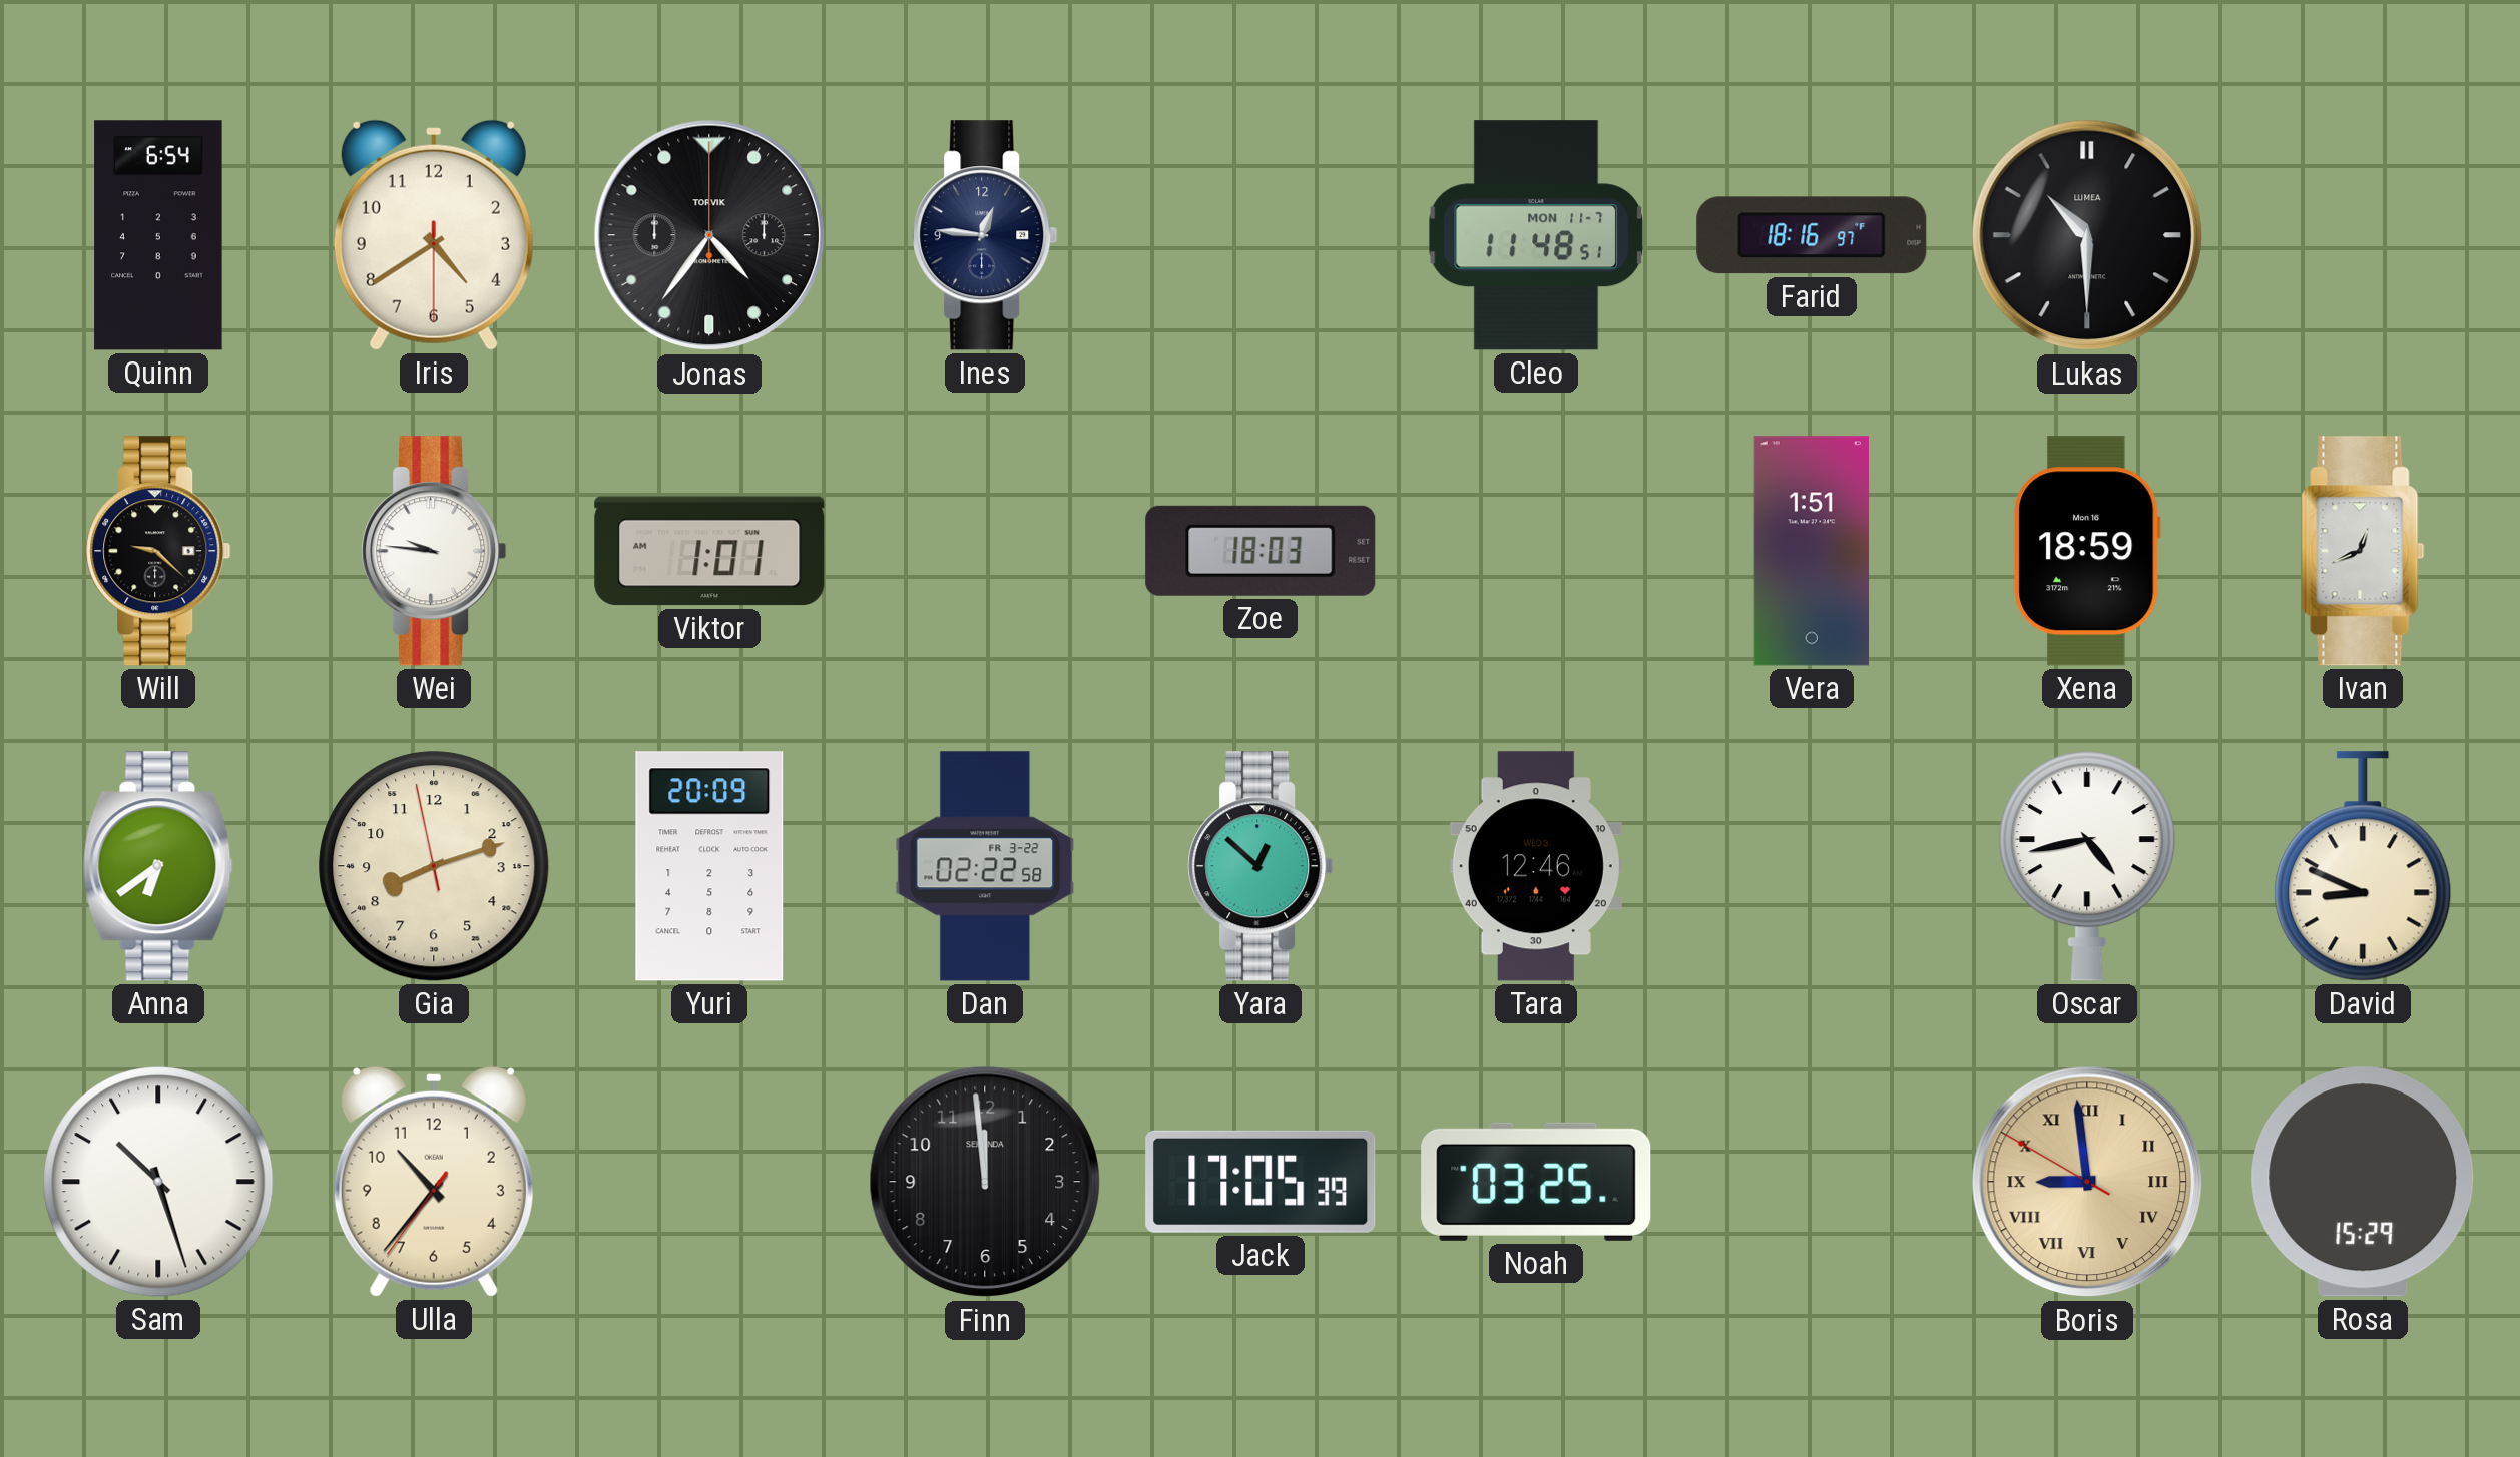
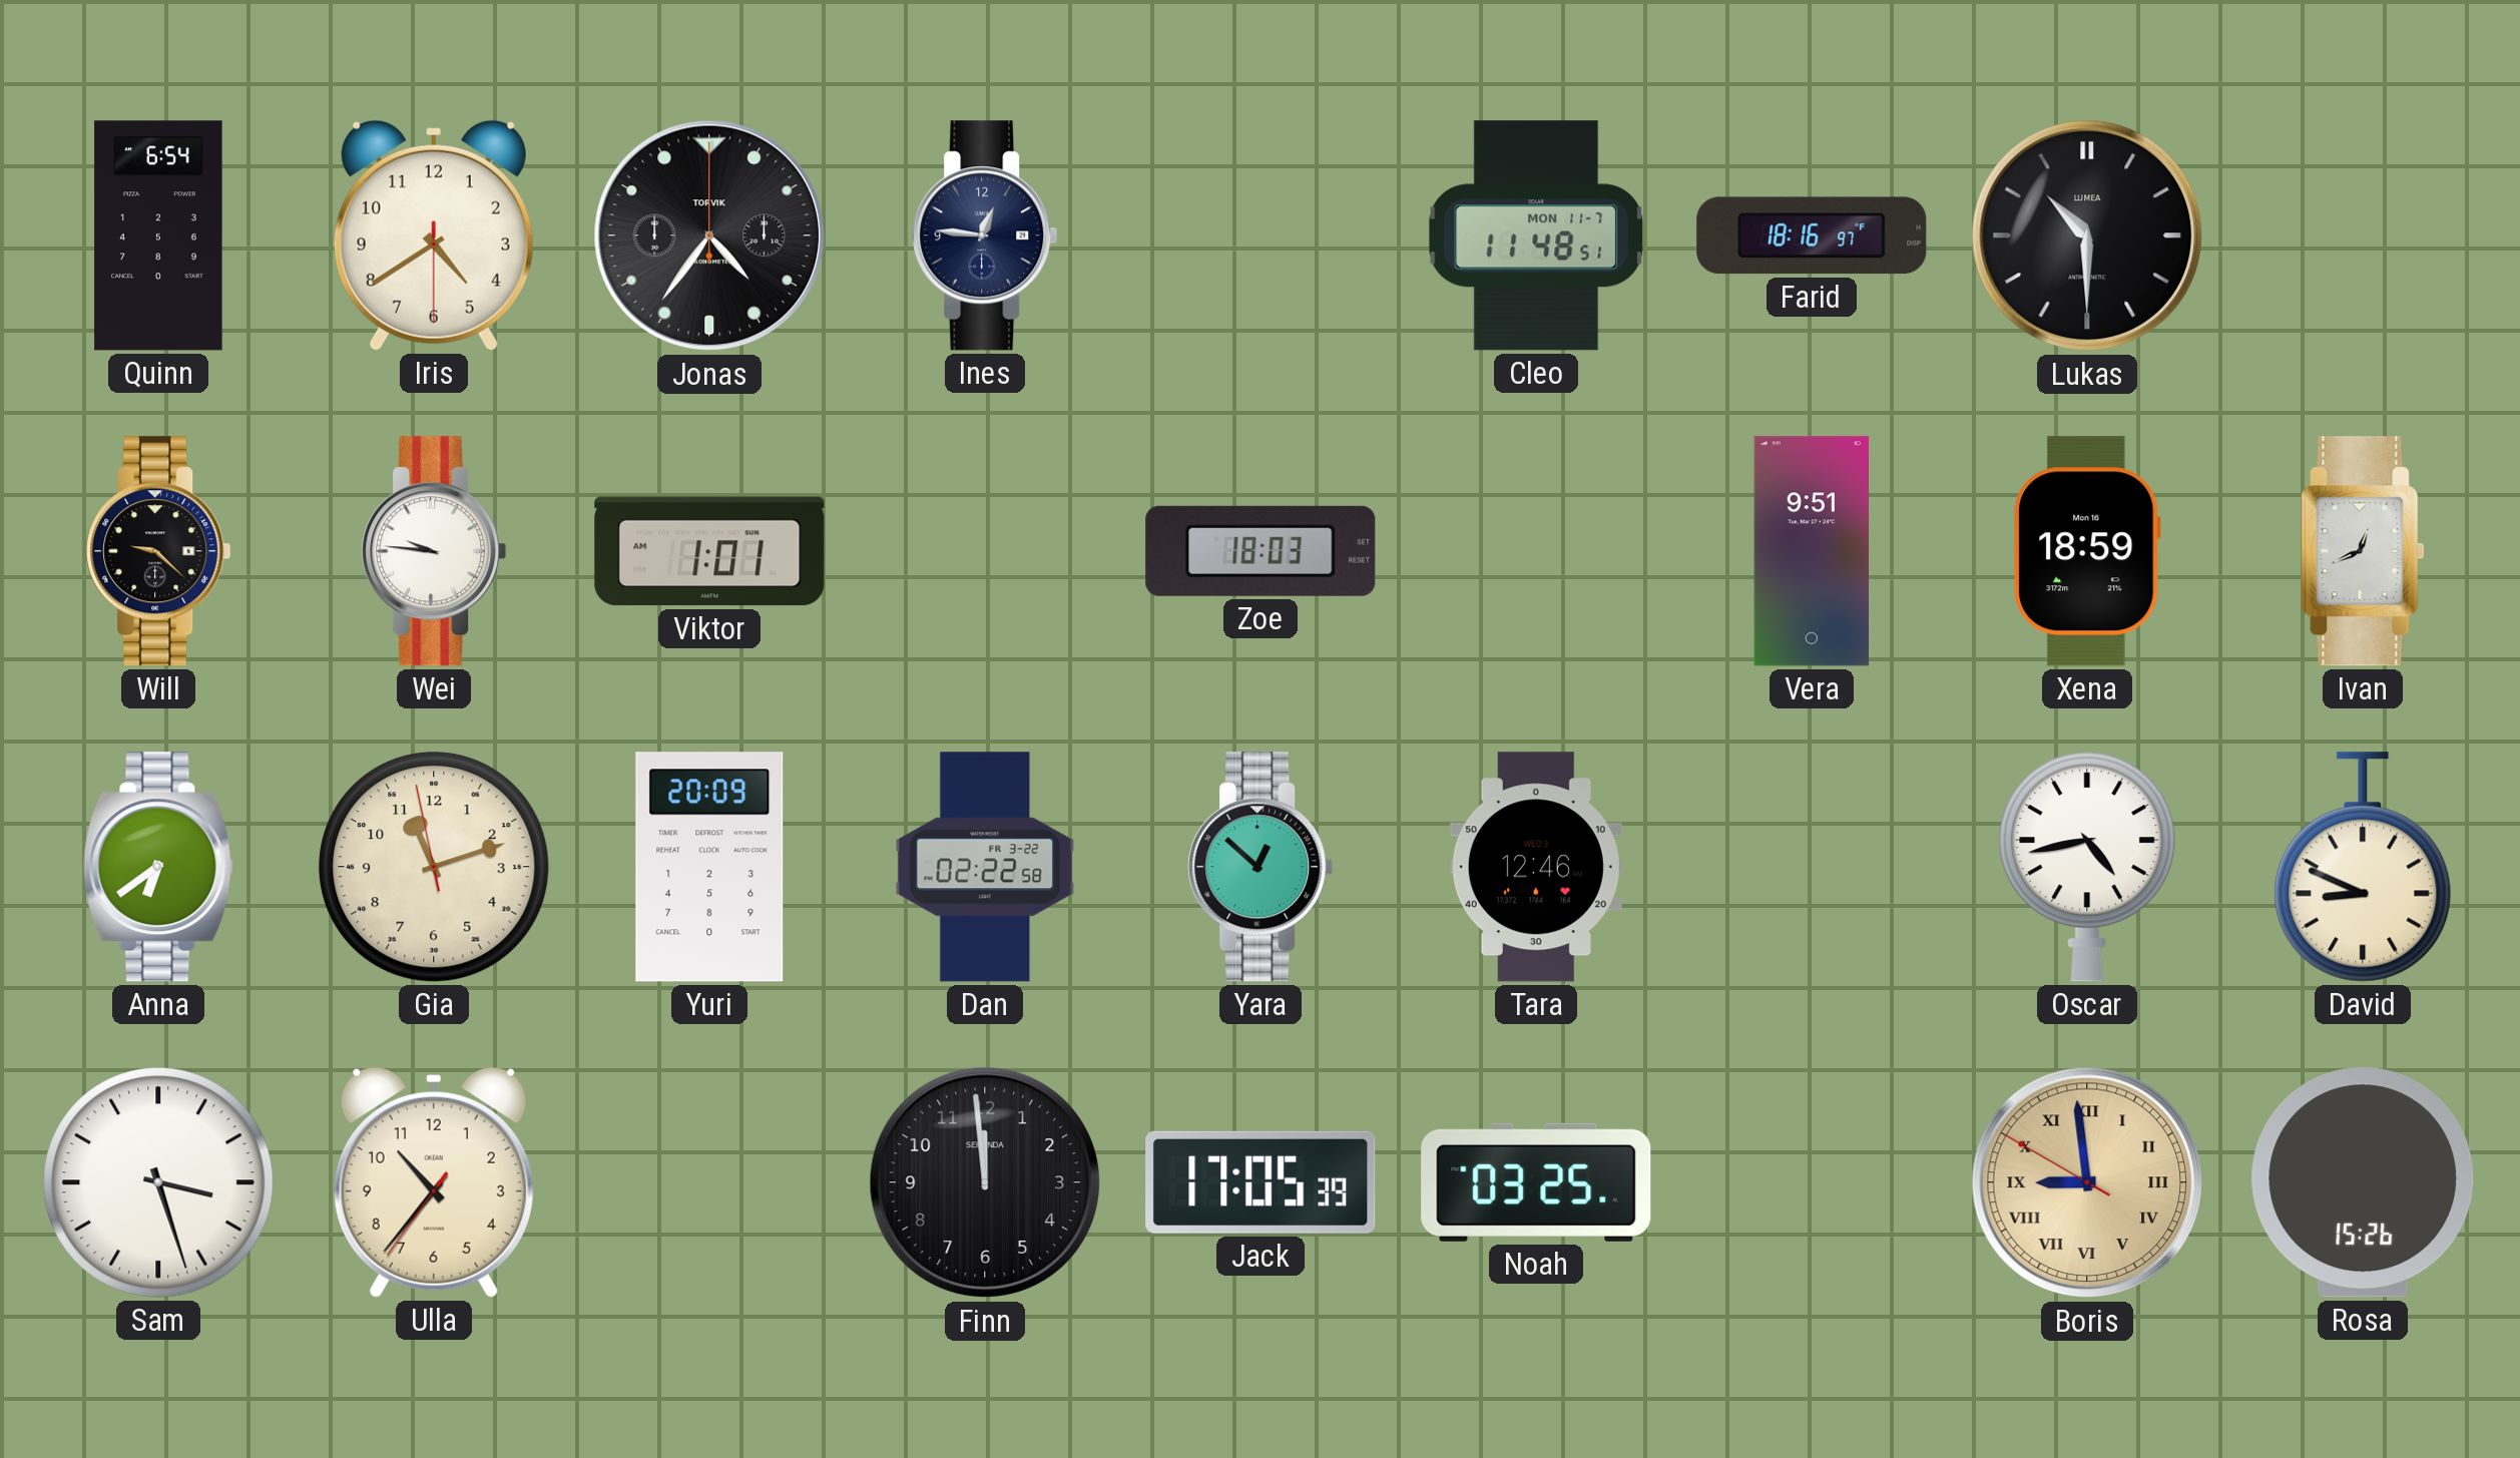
Vera: 1:51 -> 9:51 (1811, 551)
Gia: 8:11 -> 11:11 (434, 867)
Sam: 10:27 -> 3:27 (158, 1182)
Rosa: 15:29 -> 15:26 (2363, 1182)
